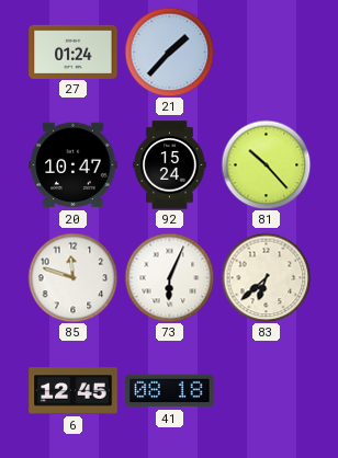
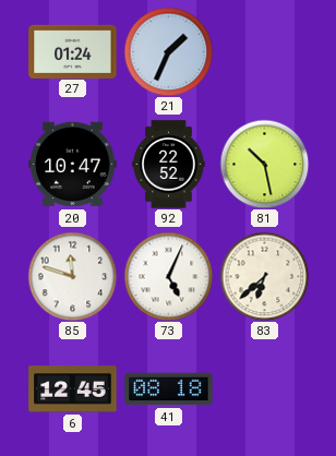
21: 1:37 -> 1:34 (168, 51)
92: 15:24 -> 22:52 (169, 165)
81: 10:23 -> 10:28 (264, 164)
73: 6:04 -> 5:04 (168, 276)
